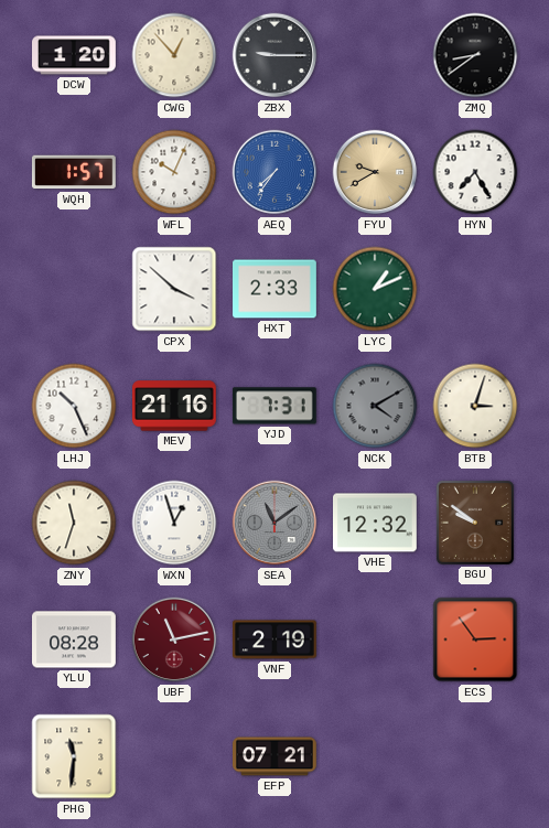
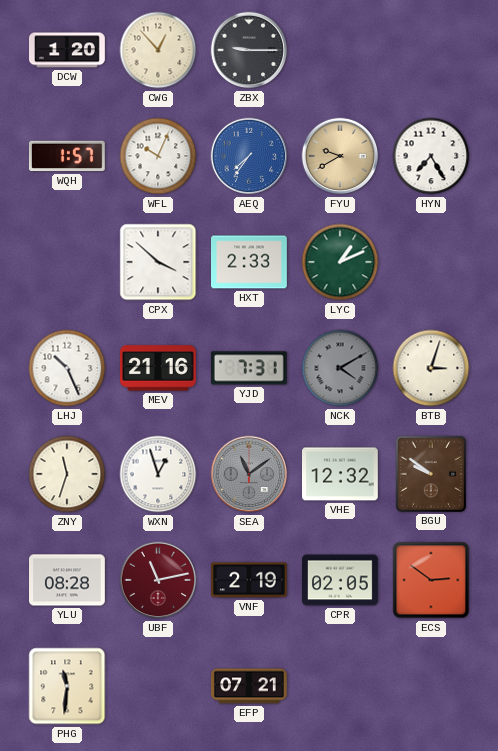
ZMQ: 8:39 -> none (475, 55)
CPR: none -> 02:05 (341, 580)
ECS: 2:54 -> 2:51 (431, 580)
